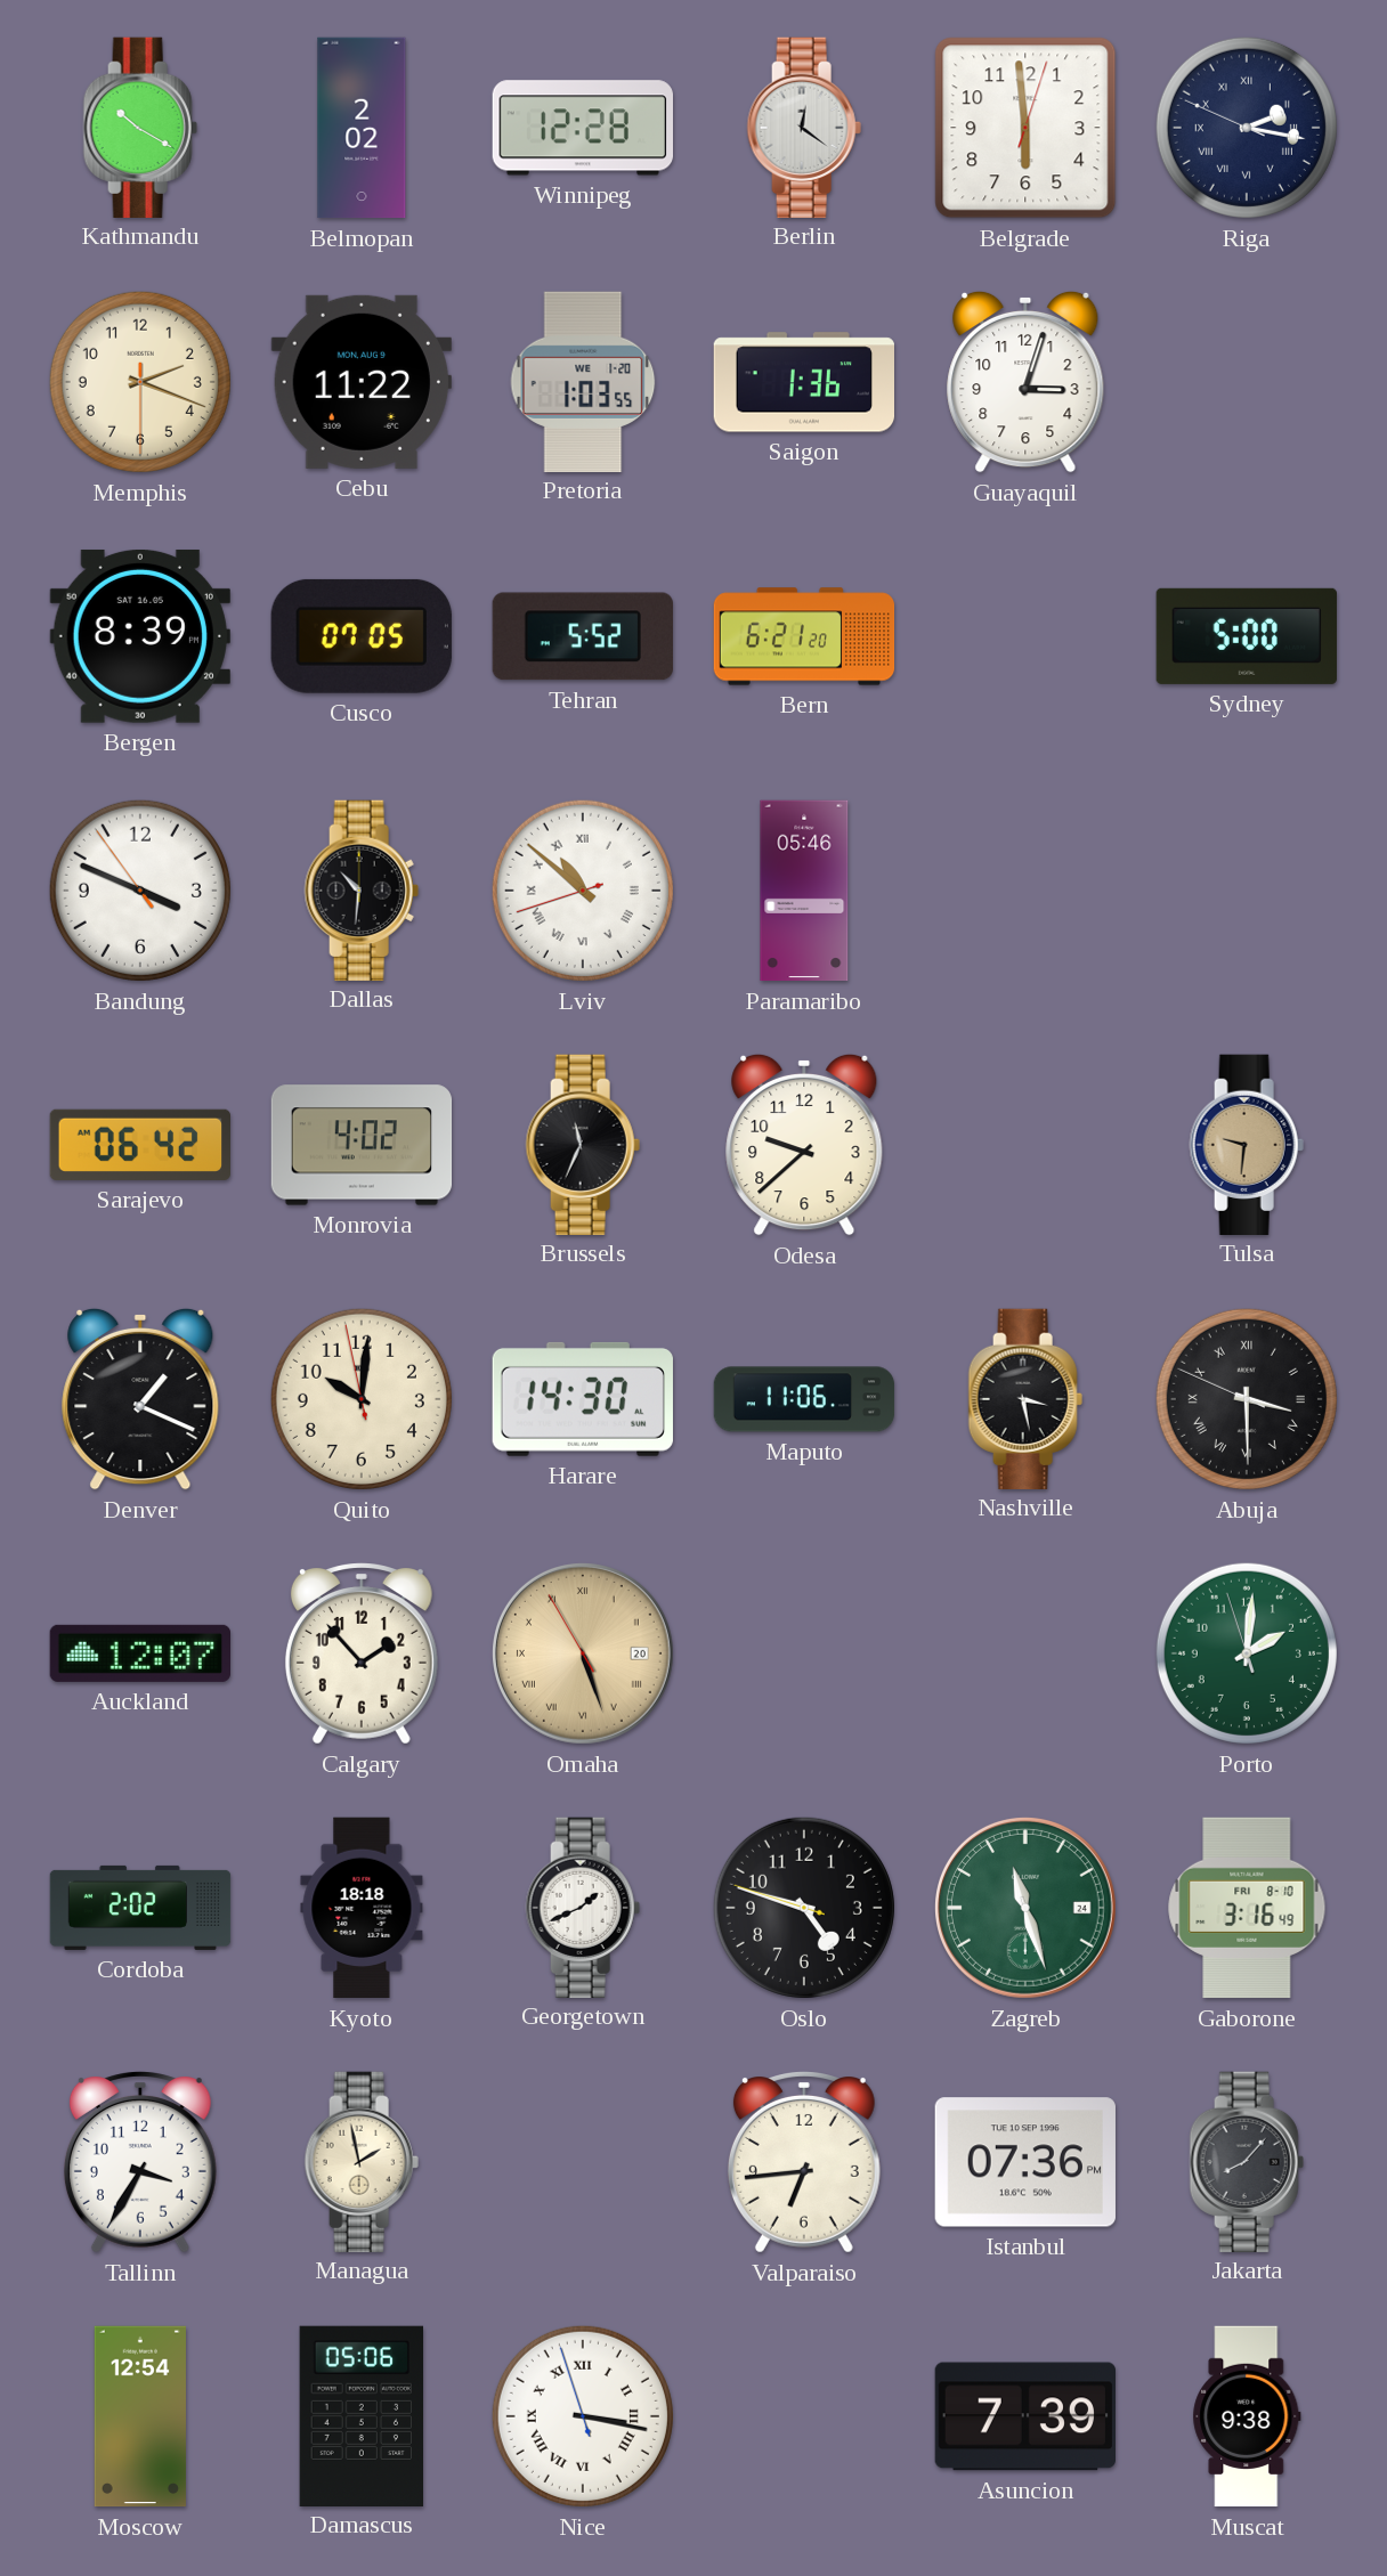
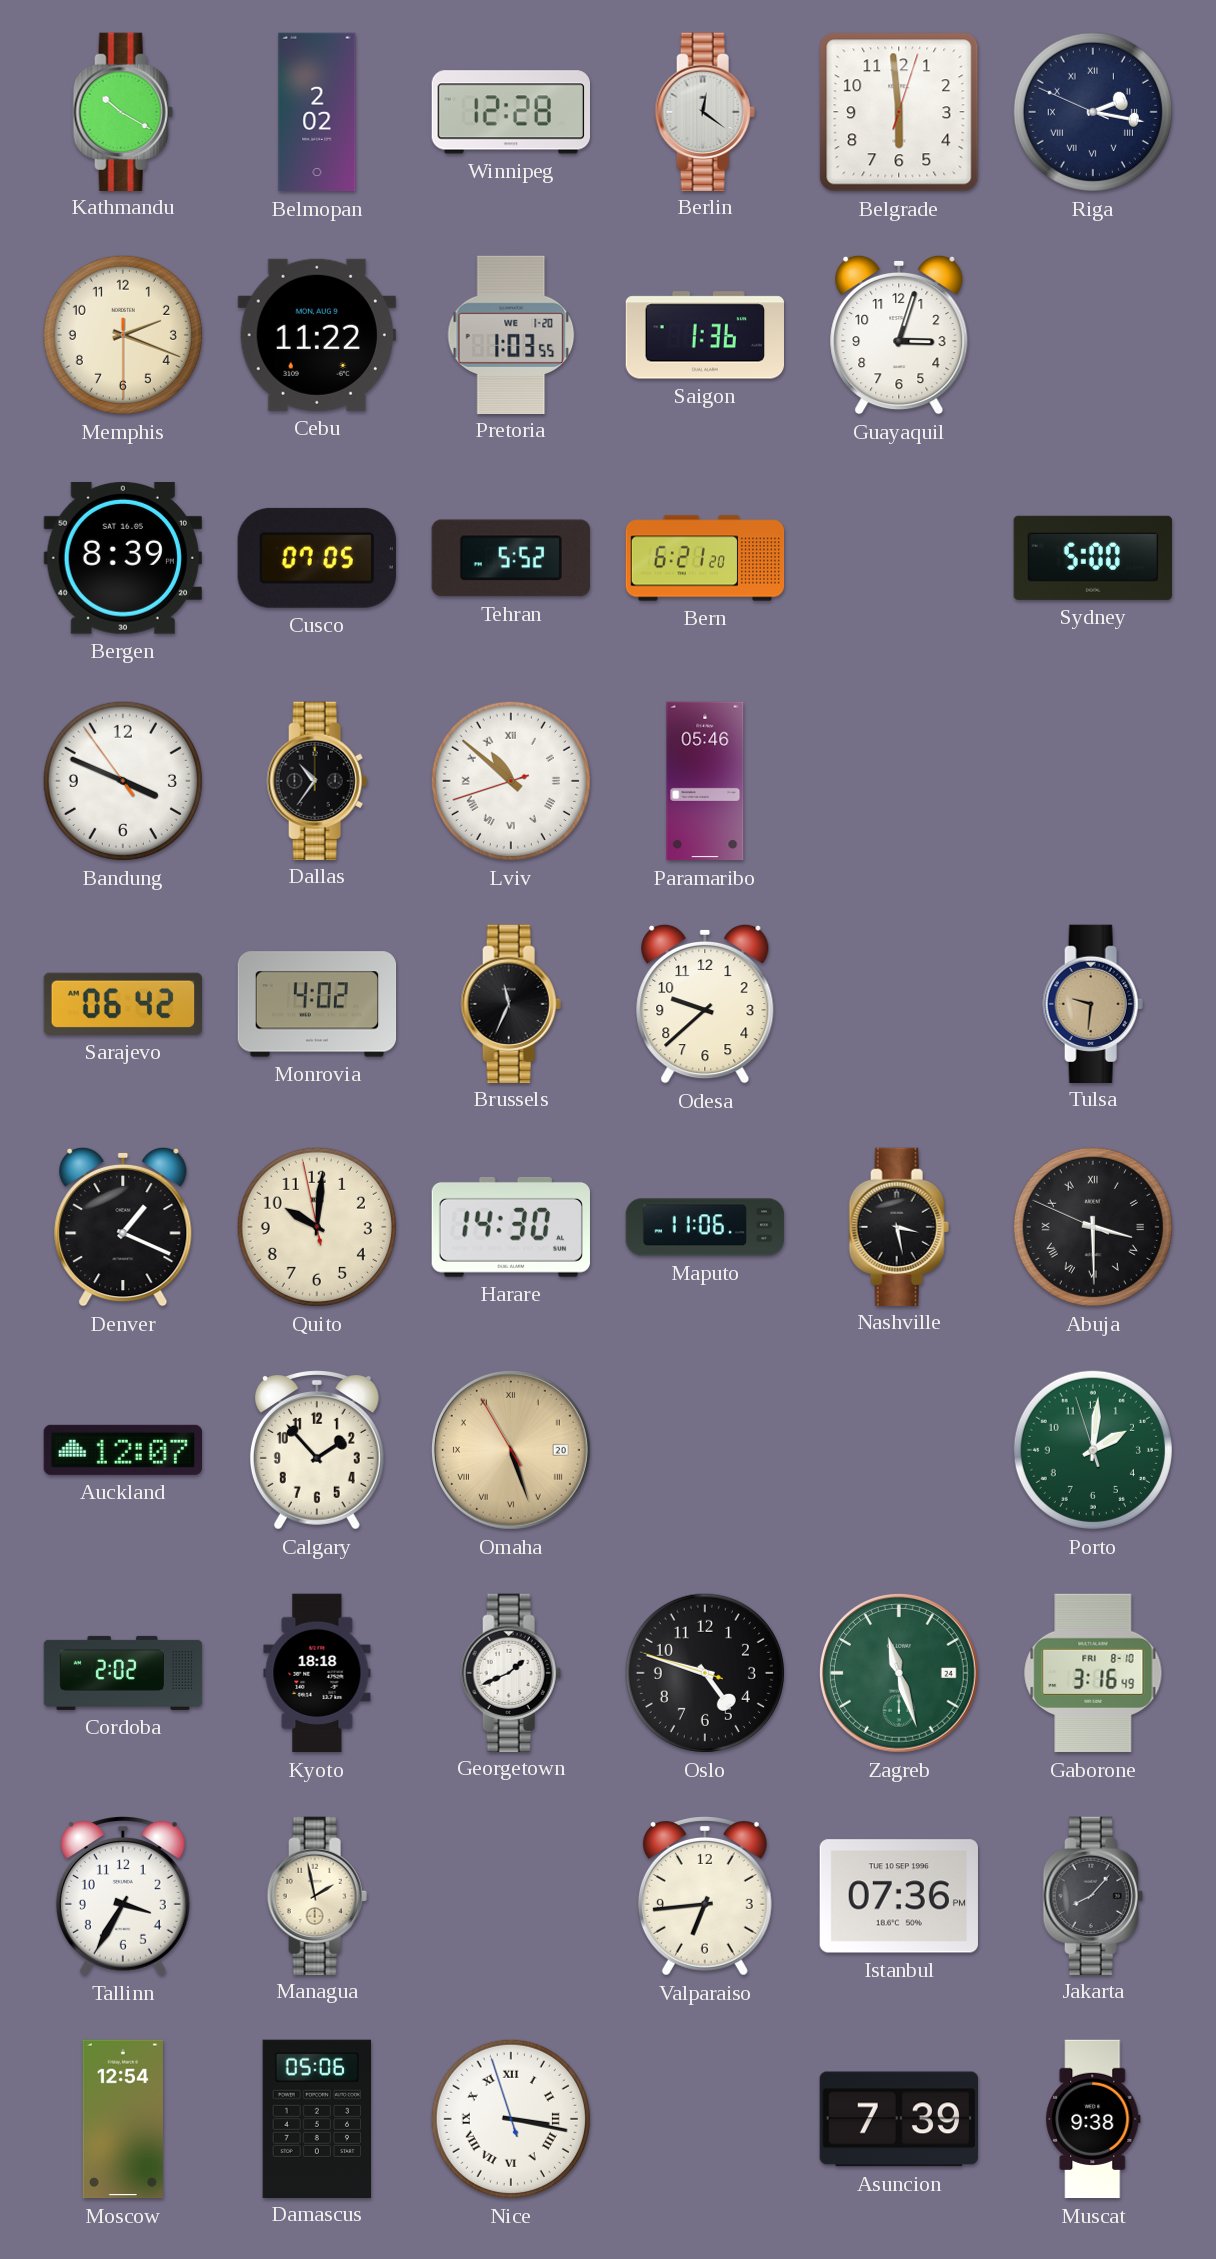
Dallas: 10:31 -> 10:36 (317, 780)
